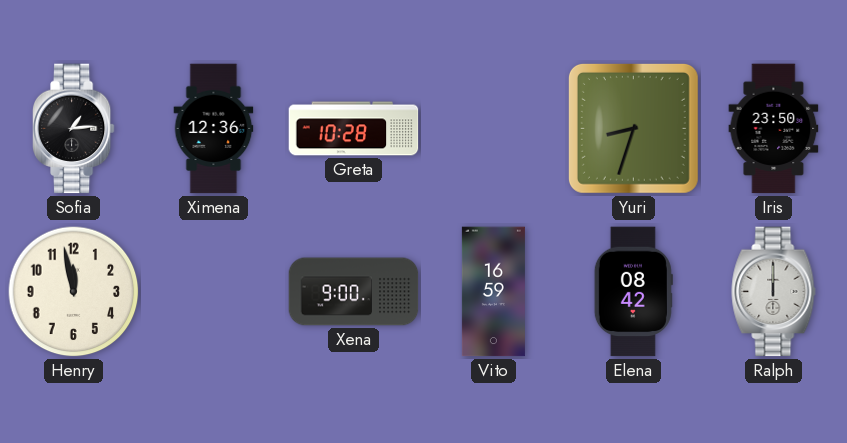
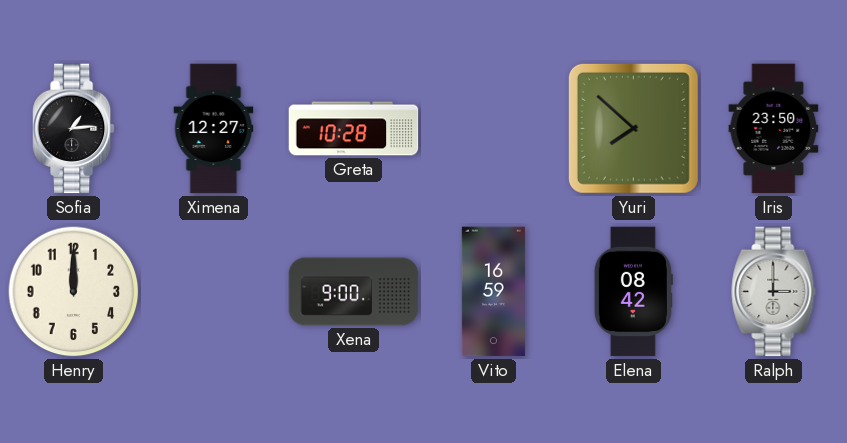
Ximena: 12:36 -> 12:27 (214, 129)
Yuri: 8:33 -> 7:52 (633, 128)
Henry: 11:58 -> 12:00 (74, 292)
Ralph: 12:00 -> 3:00 (774, 292)
